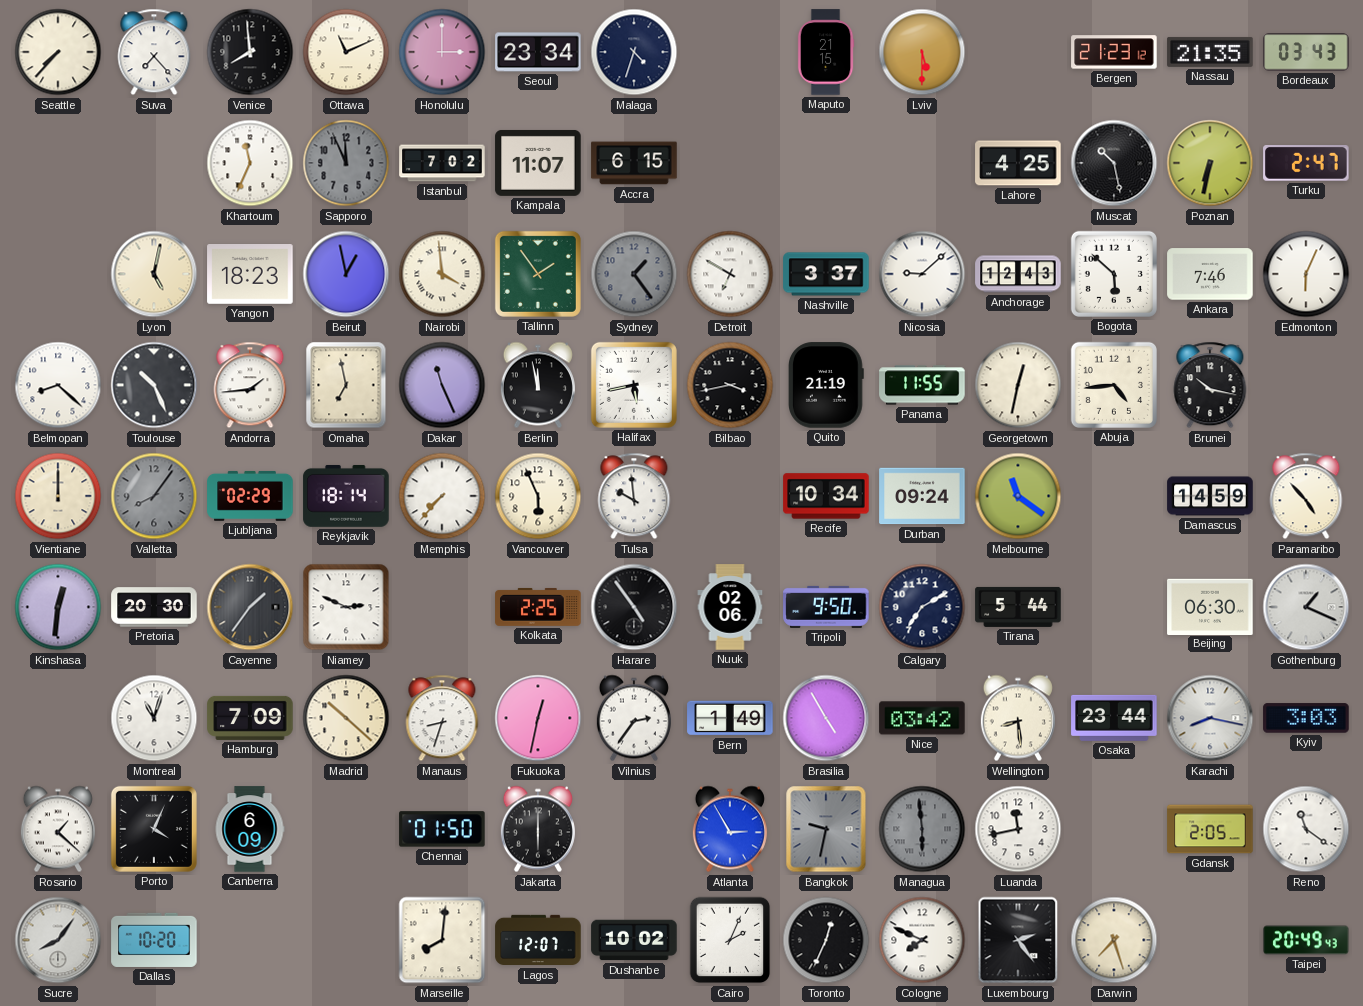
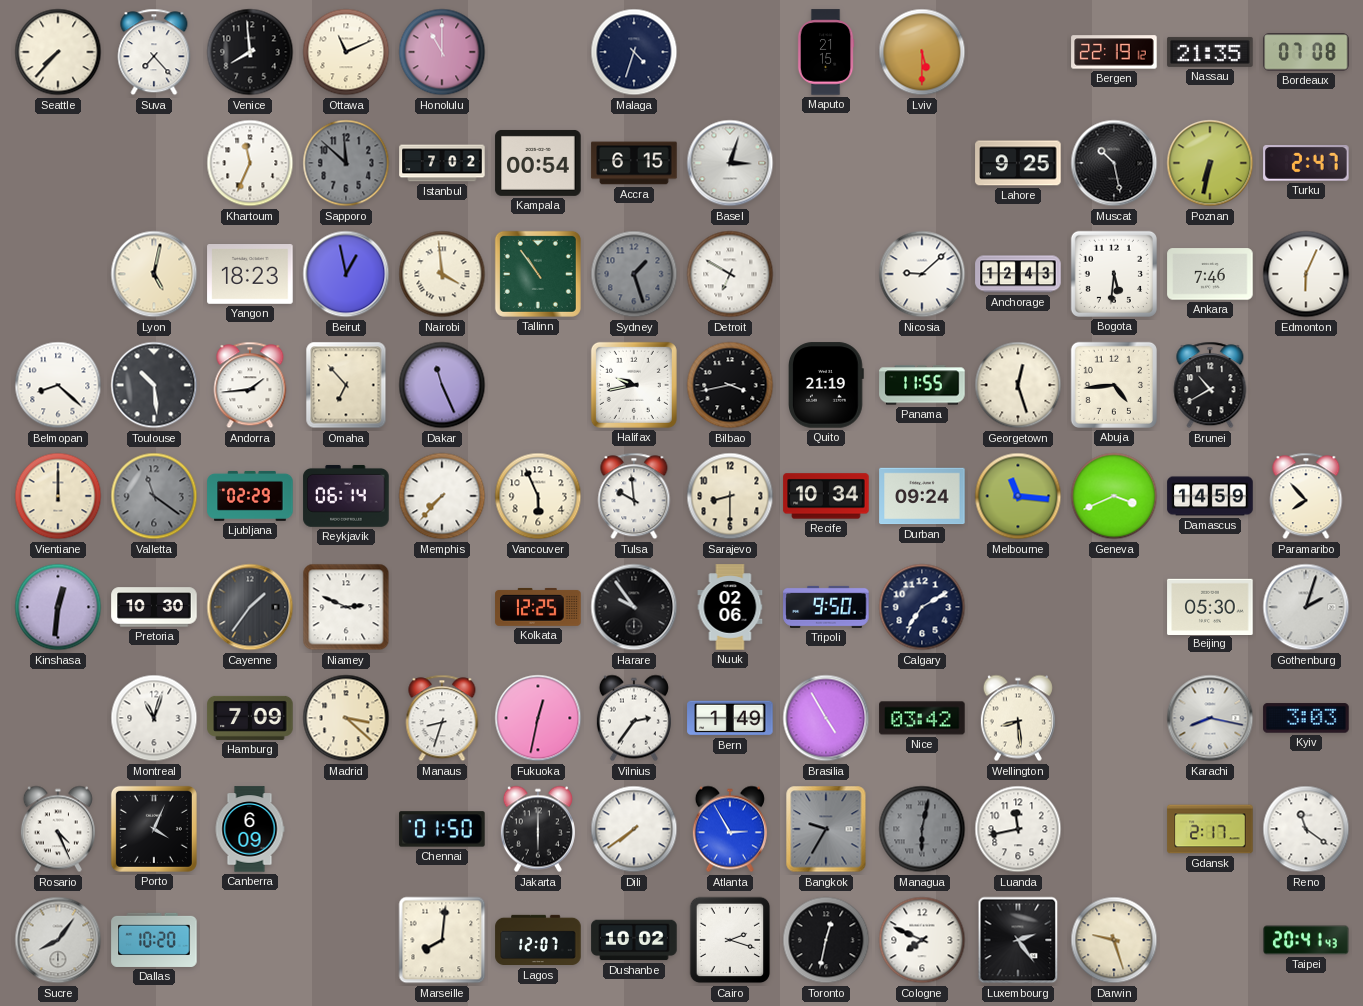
Honolulu: 3:00 -> 11:00 (442, 52)
Seoul: 23:34 -> none (538, 52)
Bergen: 21:23 -> 22:19 (1114, 52)
Bordeaux: 03:43 -> 07:08 (1306, 52)
Sapporo: 11:56 -> 11:52 (346, 163)
Kampala: 11:07 -> 00:54 (538, 163)
Basel: none -> 3:03 (730, 163)
Lahore: 4:25 -> 9:25 (1018, 163)
Tallinn: 1:54 -> 10:54 (538, 274)
Sydney: 1:24 -> 1:27 (634, 274)
Nashville: 3:37 -> none (826, 274)
Bogota: 5:52 -> 5:31 (1114, 274)
Toulouse: 10:26 -> 10:29 (154, 385)
Omaha: 6:58 -> 6:53 (346, 385)
Berlin: 11:58 -> none (538, 385)
Halifax: 5:43 -> 9:43 (634, 385)
Georgetown: 12:32 -> 12:27 (1018, 385)
Brunei: 10:17 -> 10:40 (1210, 385)
Valletta: 8:06 -> 11:21 (154, 496)
Reykjavik: 18:14 -> 06:14 (346, 496)
Sarajevo: none -> 8:30 (730, 496)
Melbourne: 11:21 -> 11:16 (1018, 496)
Geneva: none -> 3:41 (1114, 496)
Paramaribo: 4:53 -> 7:53 (1306, 496)
Pretoria: 20:30 -> 10:30 (154, 607)
Kolkata: 2:25 -> 12:25 (538, 607)
Harare: 4:54 -> 9:54 (634, 607)
Tirana: 5:44 -> none (1018, 607)
Beijing: 06:30 -> 05:30 (1210, 606)
Gothenburg: 1:19 -> 2:03 (1306, 607)
Madrid: 10:22 -> 3:22 (346, 718)
Osaka: 23:44 -> none (1114, 718)
Rosario: 1:22 -> 4:26 (58, 829)
Dili: none -> 7:39 (634, 829)
Bangkok: 9:32 -> 9:35 (826, 829)
Managua: 5:59 -> 6:02 (922, 829)
Gdansk: 2:05 -> 2:17 (1210, 829)
Cairo: 2:04 -> 2:18 (730, 940)
Toronto: 12:34 -> 12:32 (826, 940)
Darwin: 7:27 -> 9:27 (1114, 940)
Taipei: 20:49 -> 20:41 (1306, 940)
